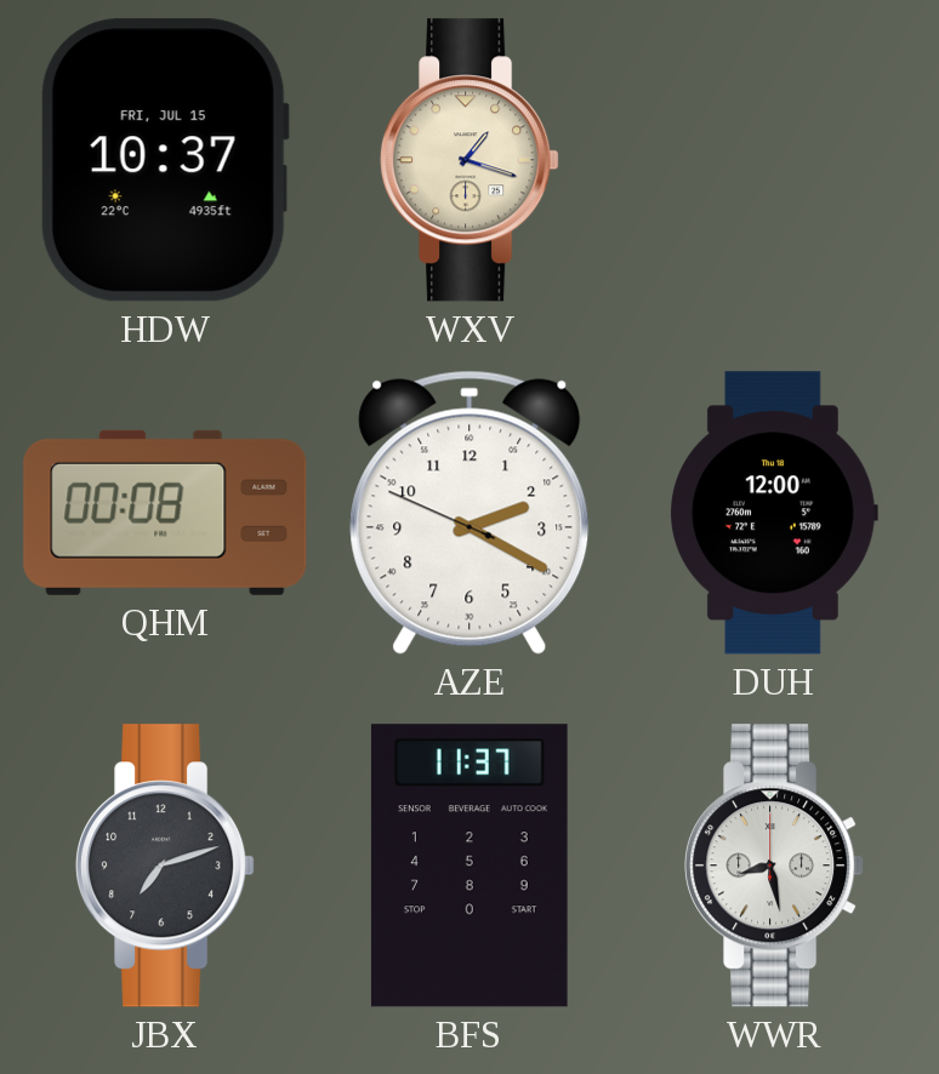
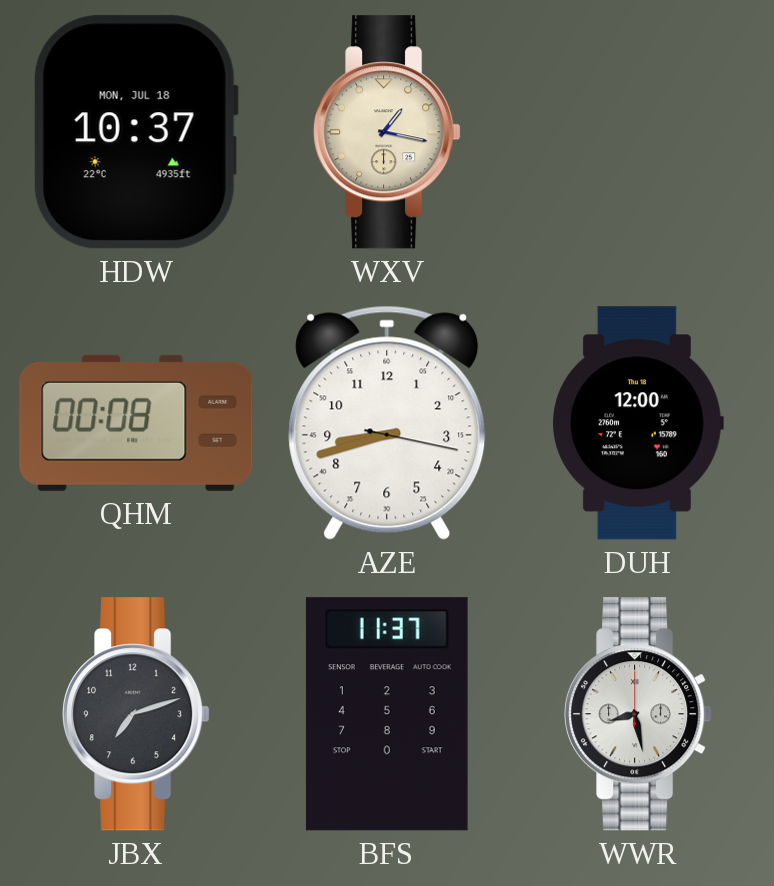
HDW date: FRI, JUL 15 -> MON, JUL 18 (136, 132)
WXV: 1:18 -> 1:17 (387, 132)
AZE: 2:19 -> 8:42 (387, 423)
